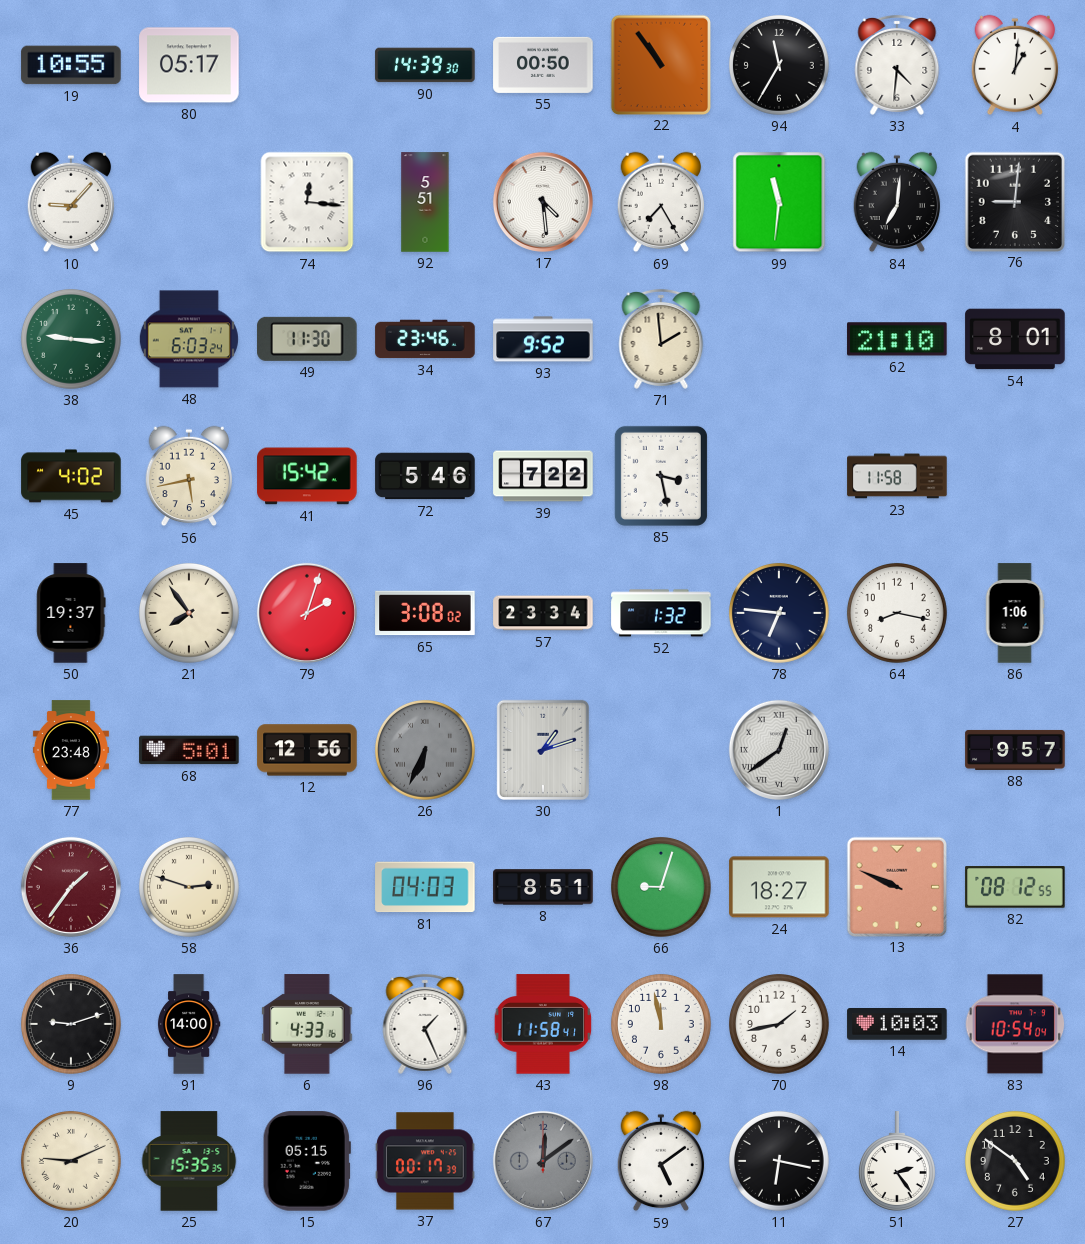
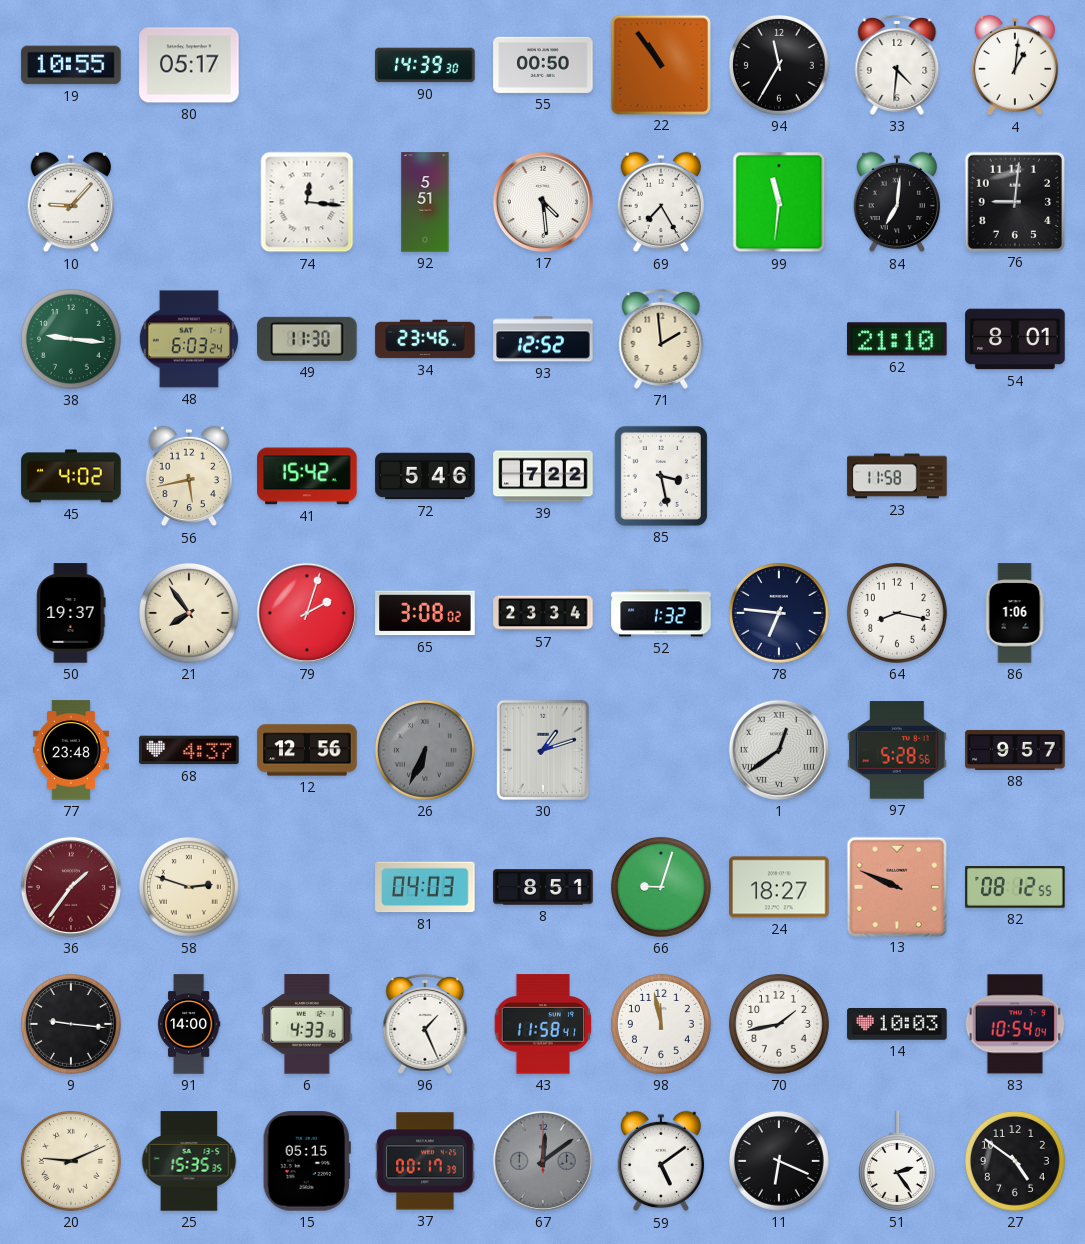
93: 9:52 -> 12:52 (543, 339)
68: 5:01 -> 4:37 (189, 750)
97: none -> 5:28 (897, 750)
9: 9:12 -> 9:16 (71, 1024)
11: 6:17 -> 6:19 (779, 1161)
